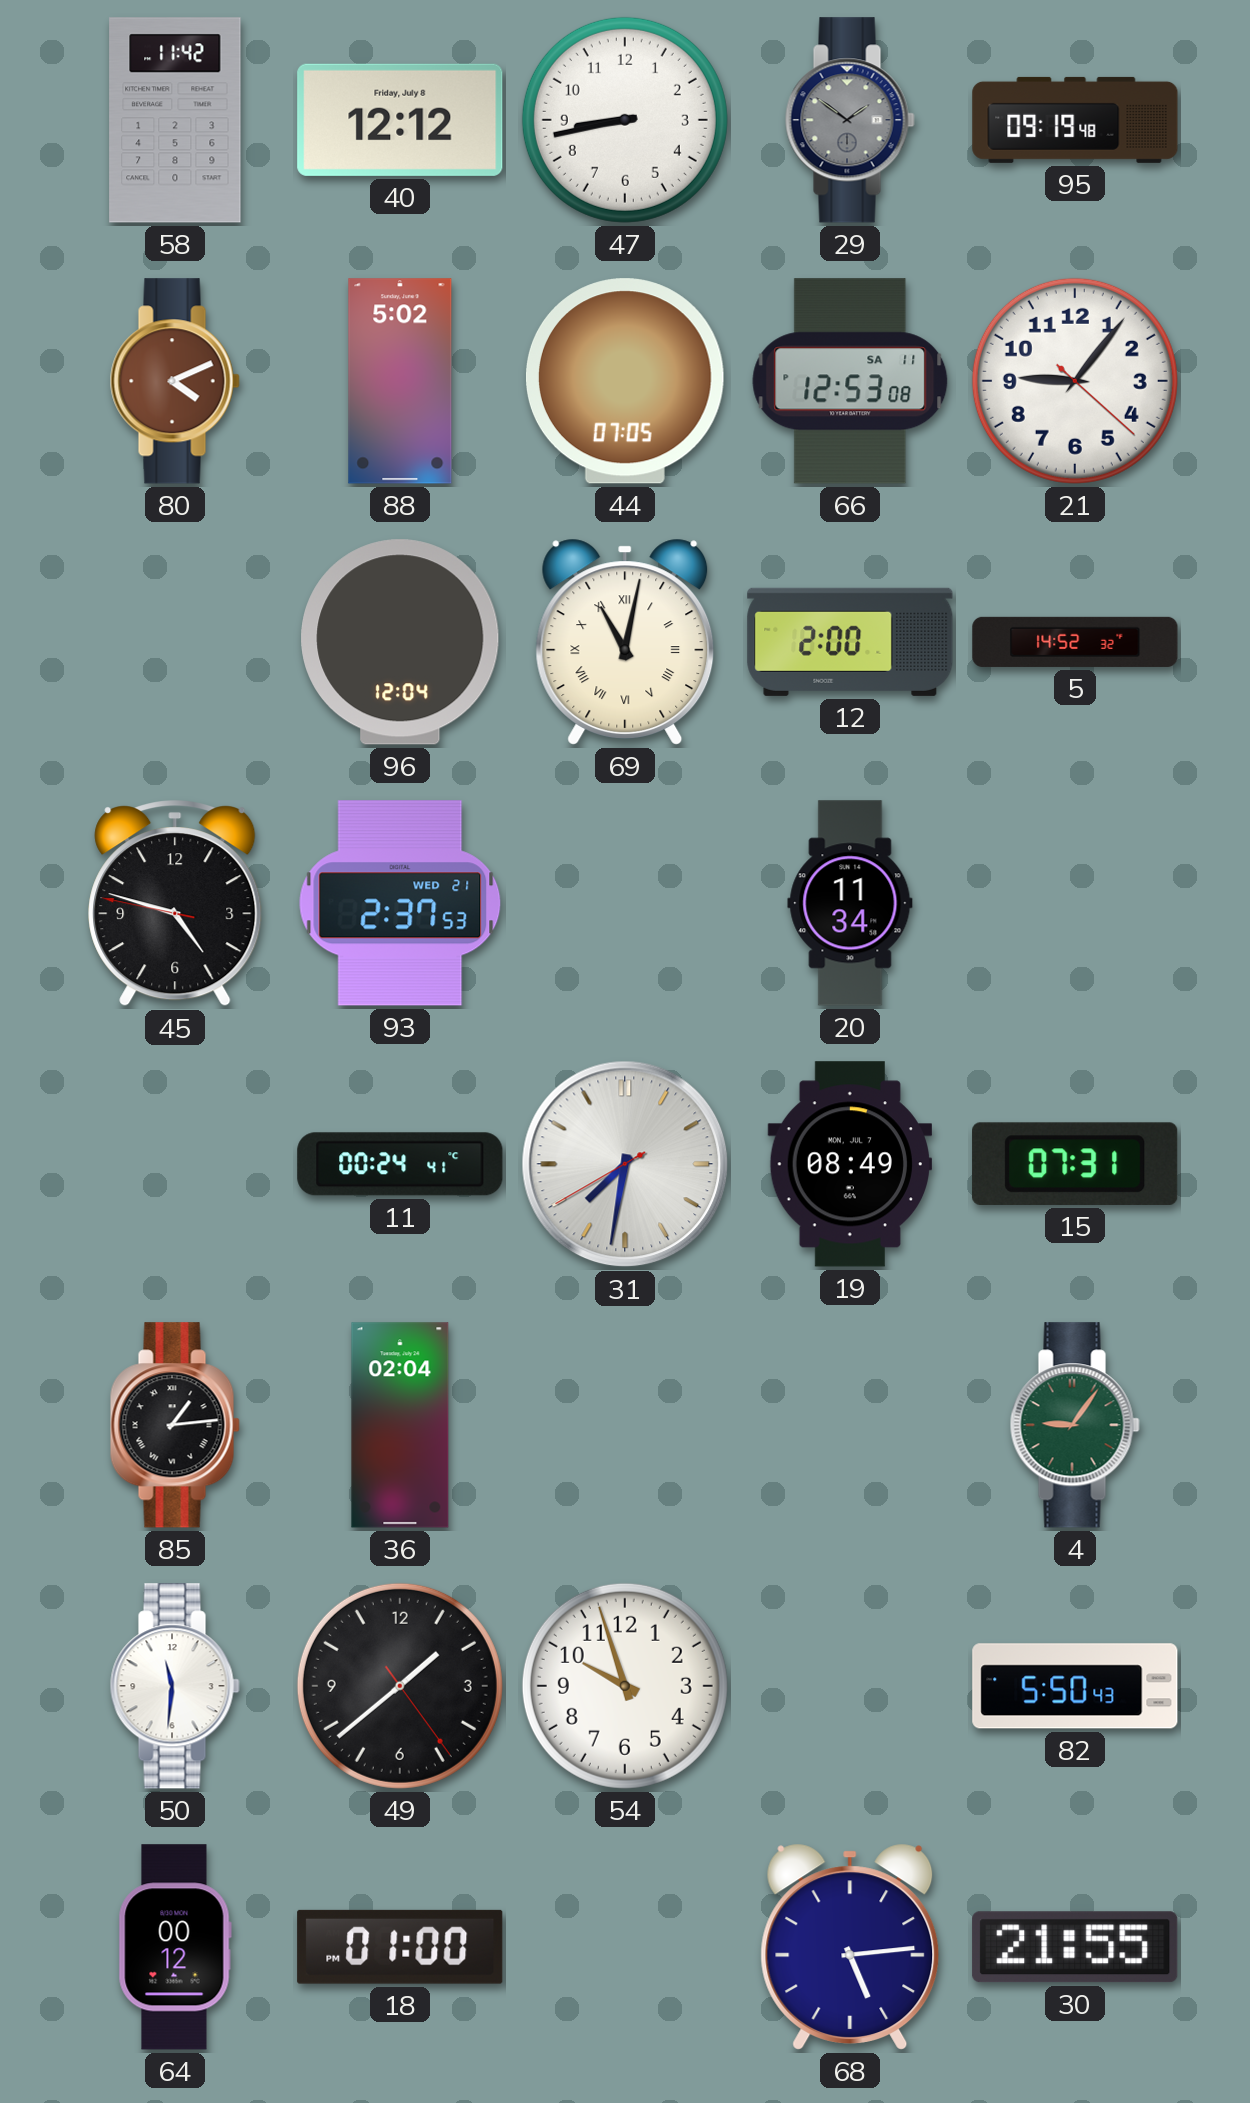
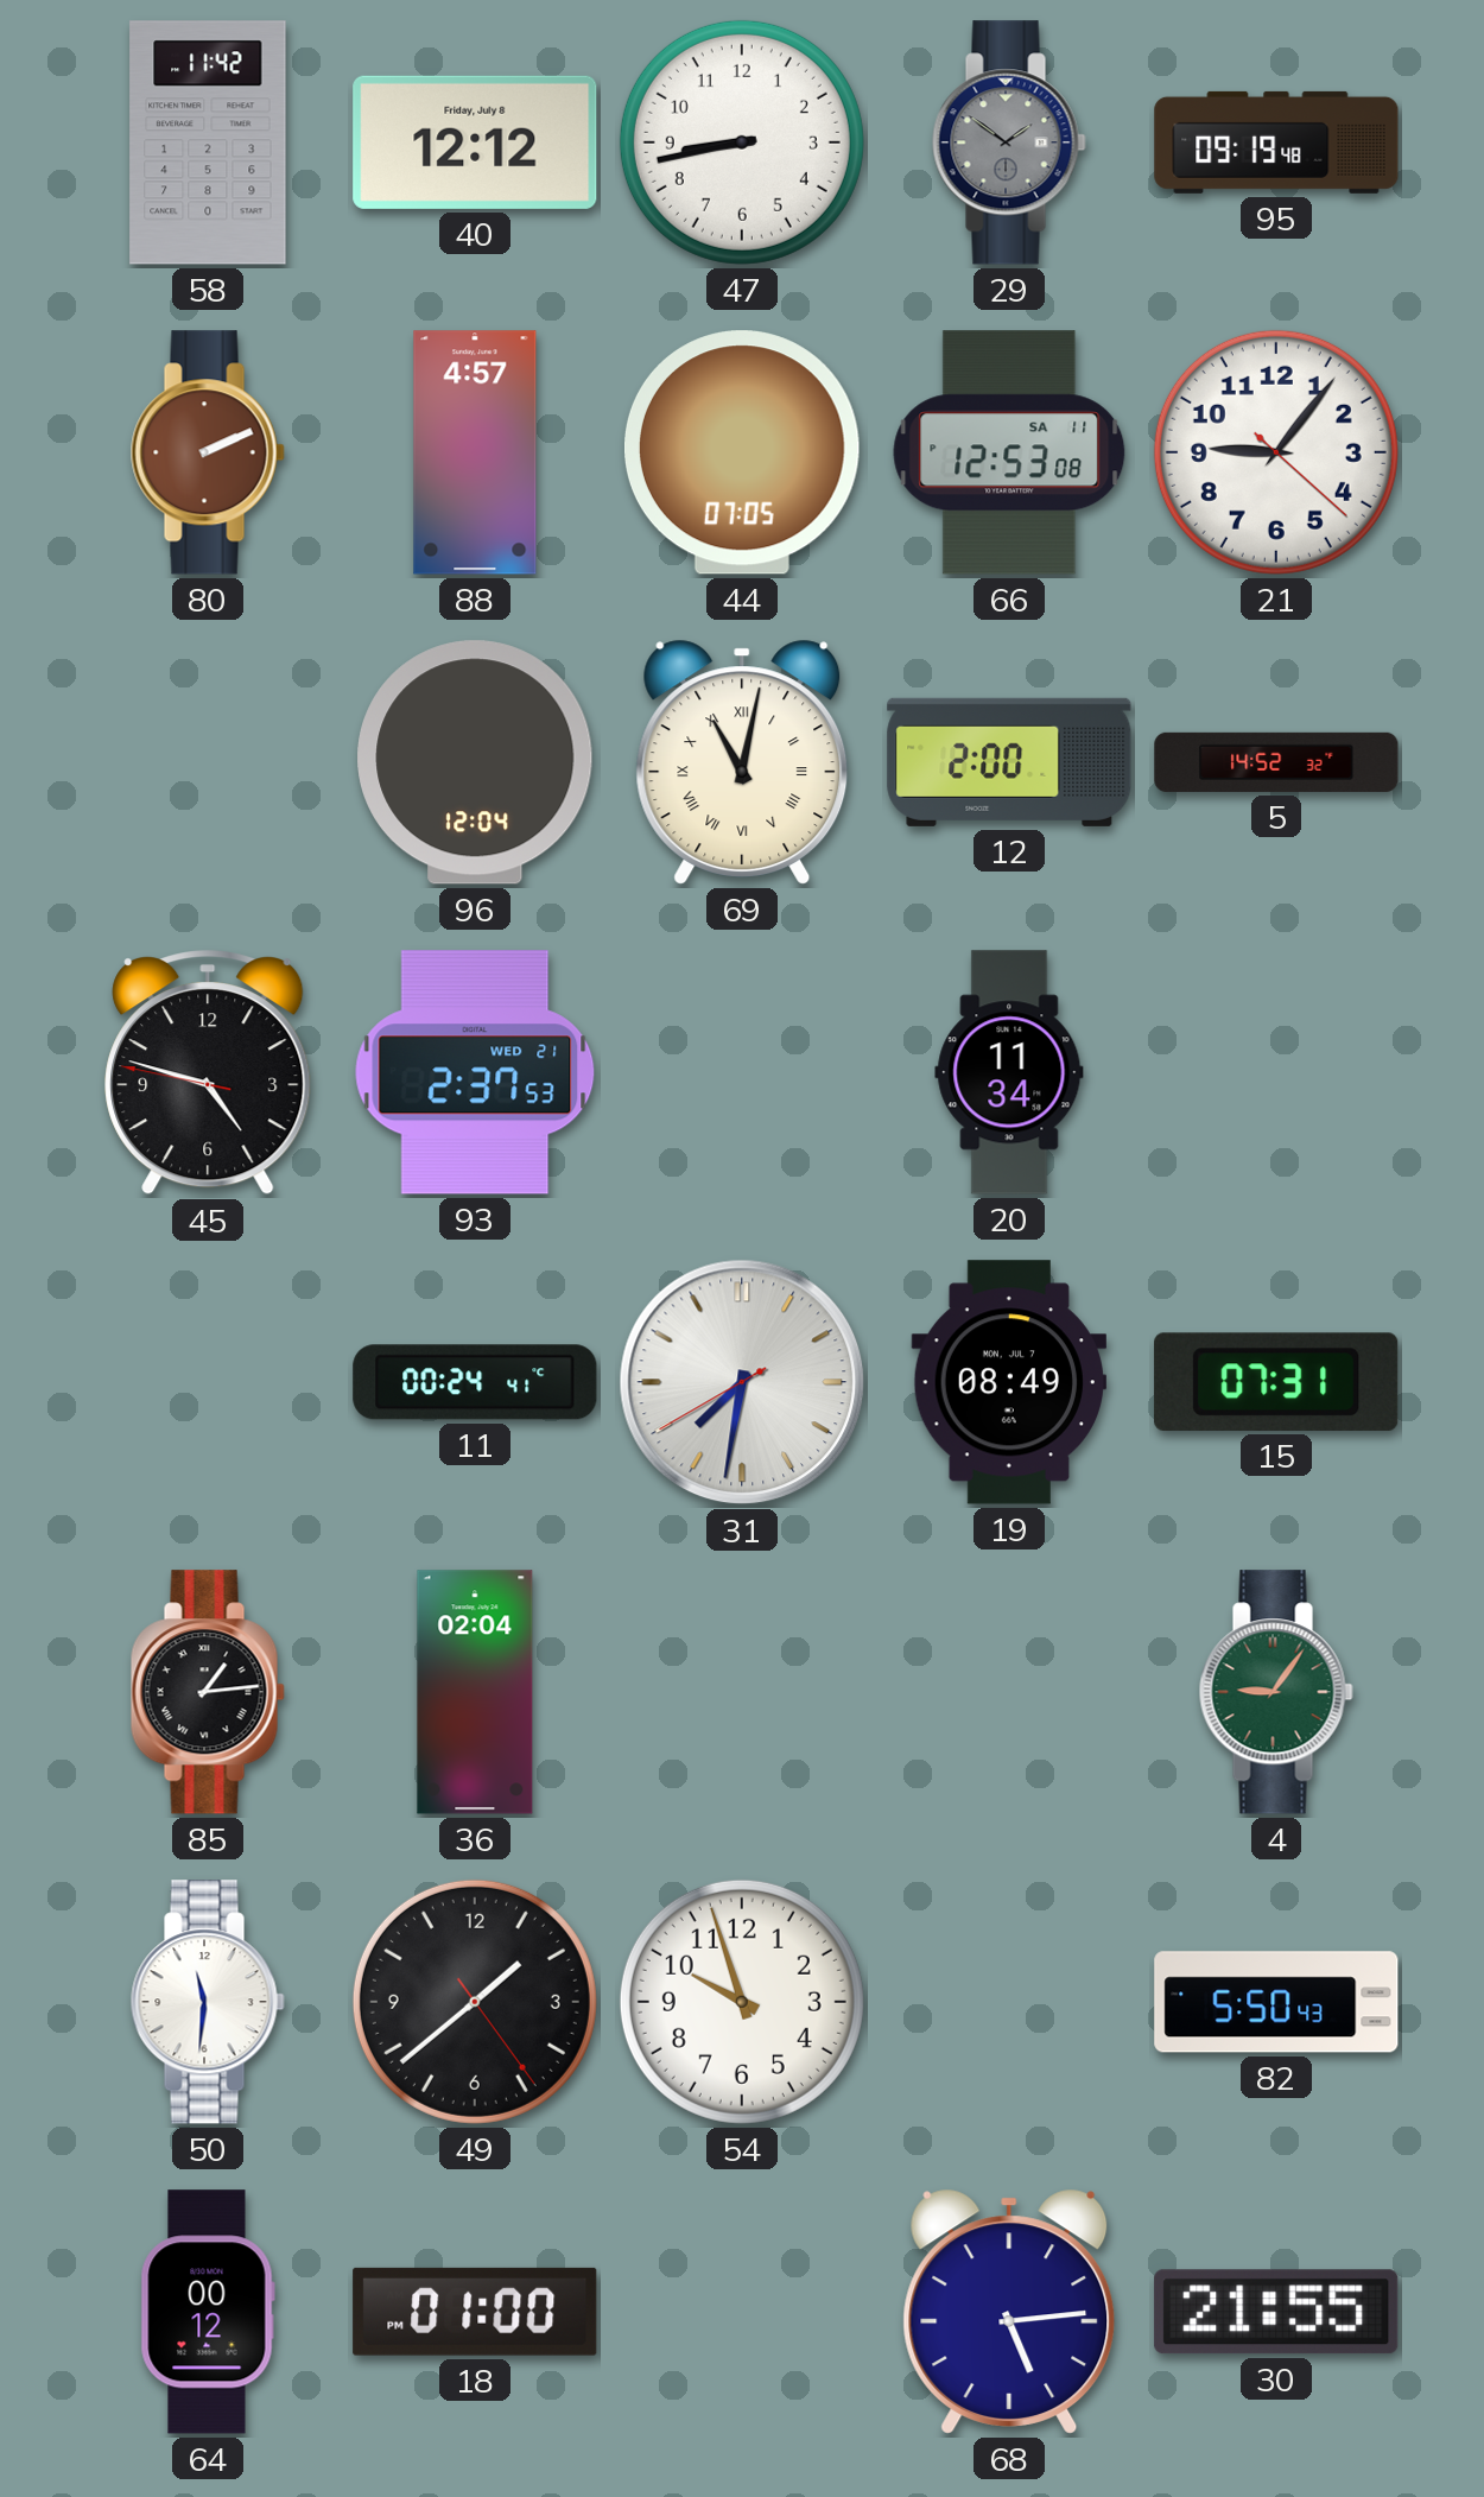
80: 4:11 -> 2:11 (208, 452)
88: 5:02 -> 4:57 (475, 452)
